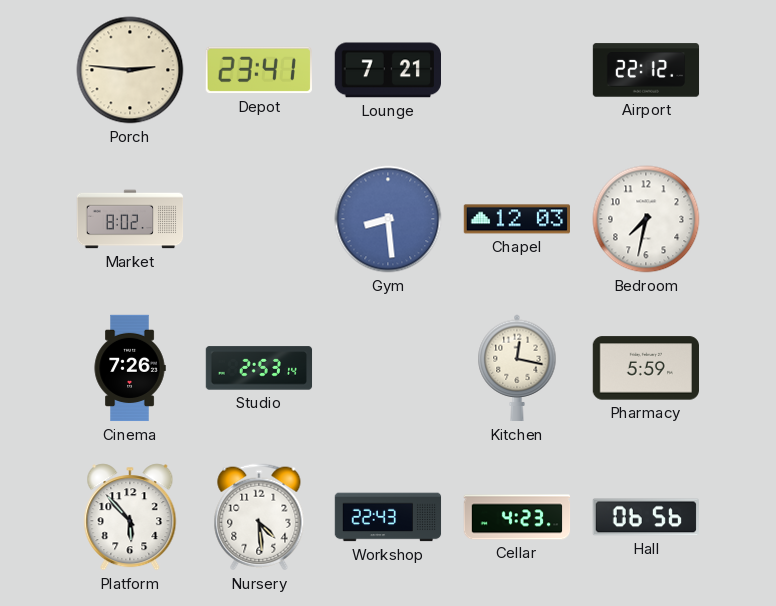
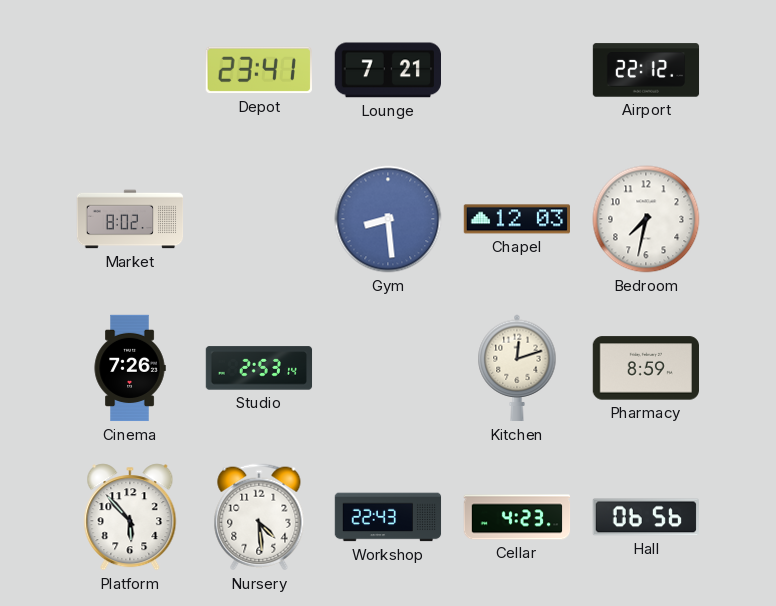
Porch: 2:46 -> none (130, 70)
Kitchen: 12:17 -> 12:12 (517, 368)
Pharmacy: 5:59 -> 8:59 (645, 368)
